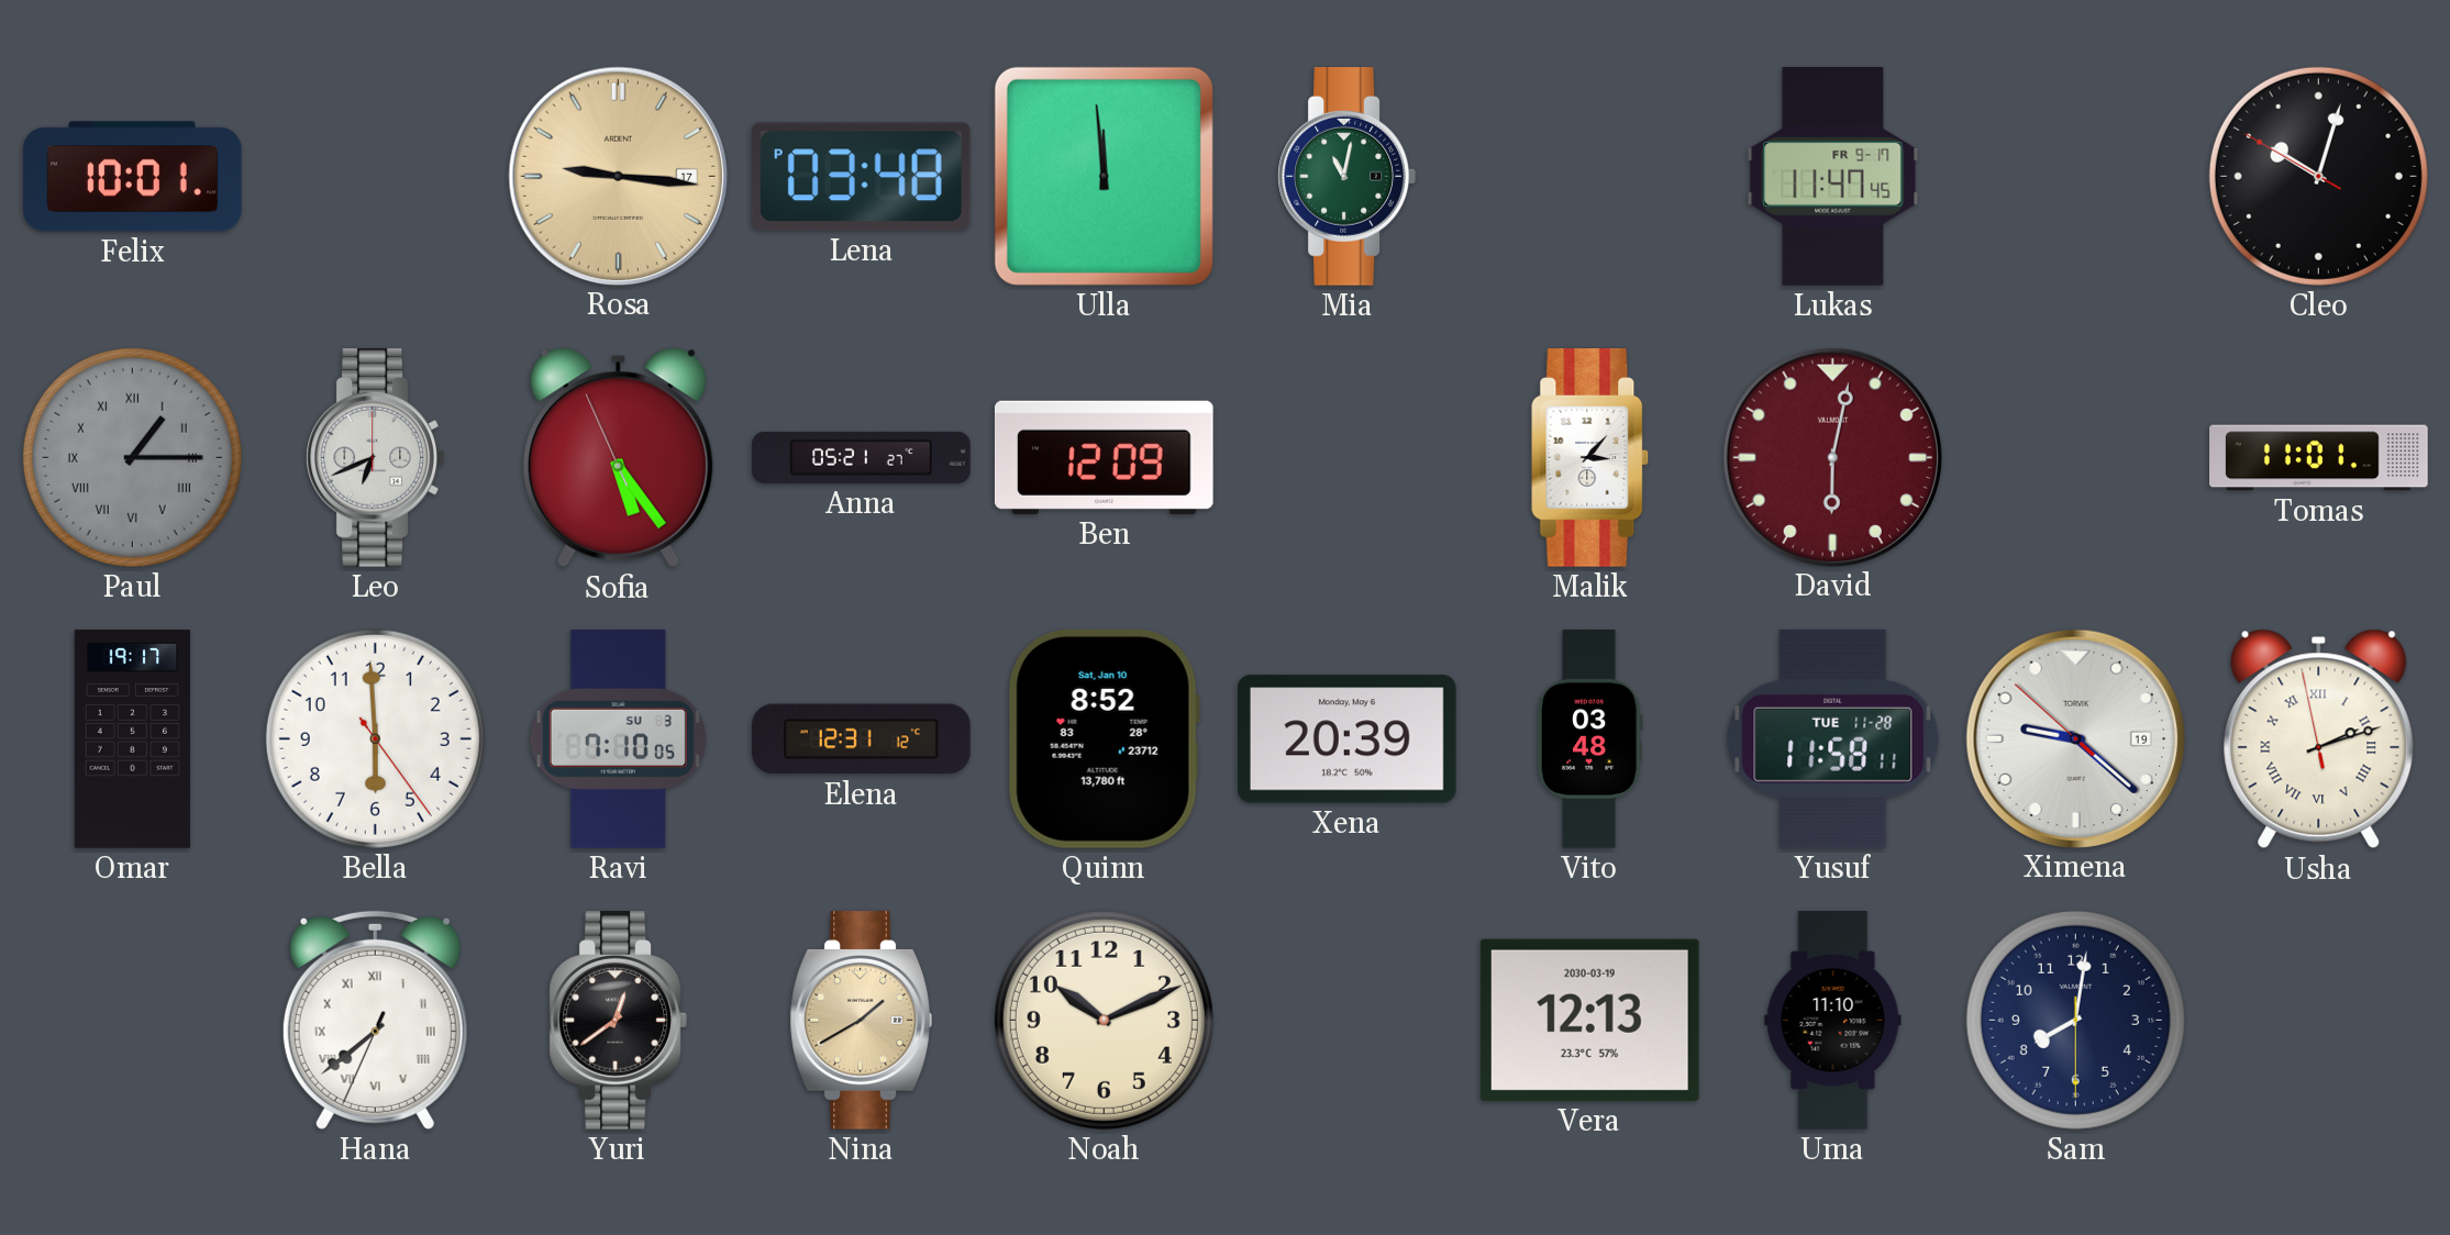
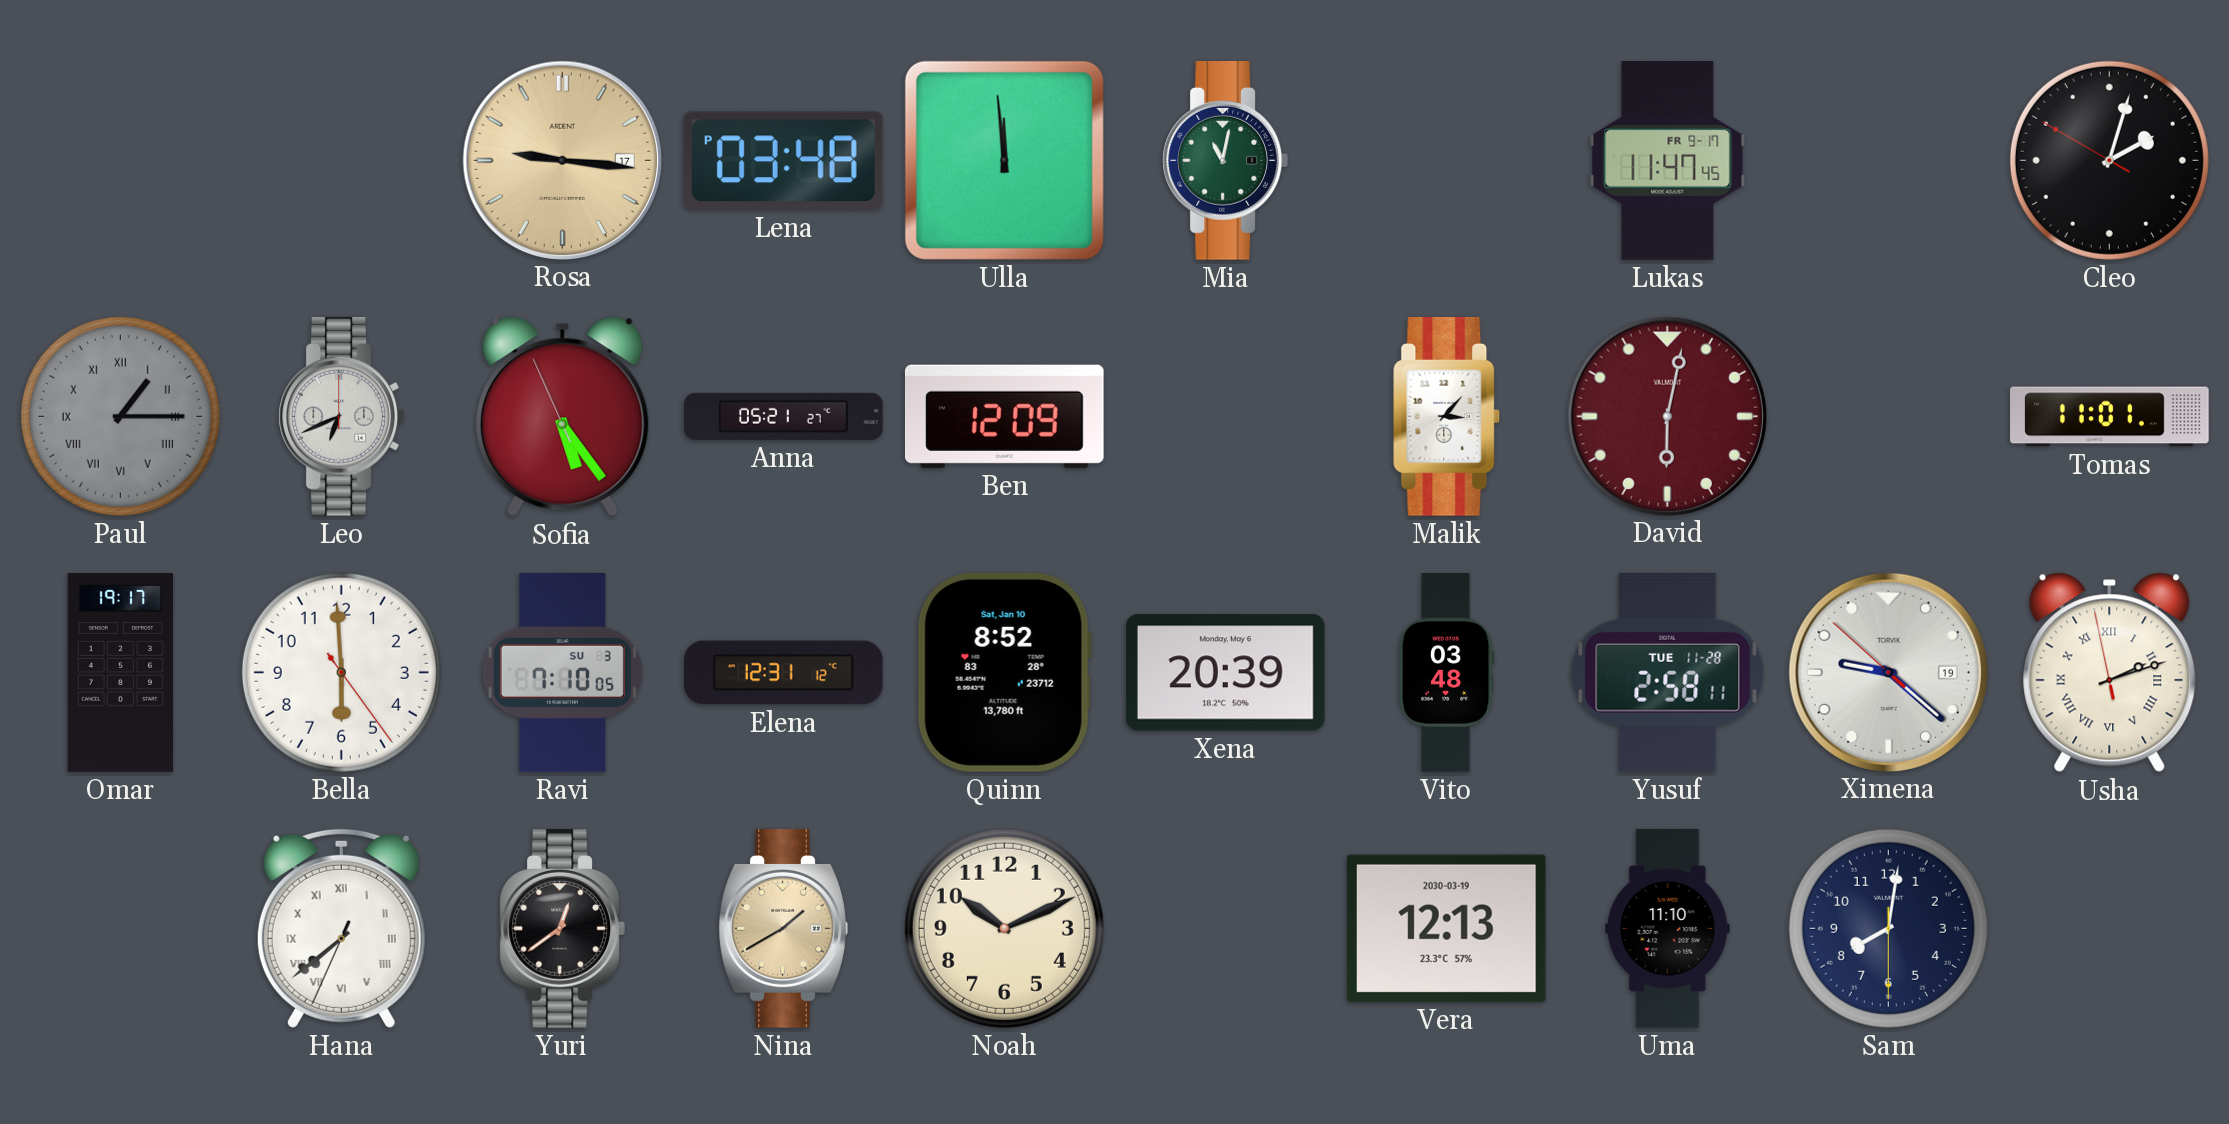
Felix: 10:01 -> none (133, 177)
Cleo: 10:02 -> 2:02 (2109, 160)
Yusuf: 11:58 -> 2:58 (1668, 672)
